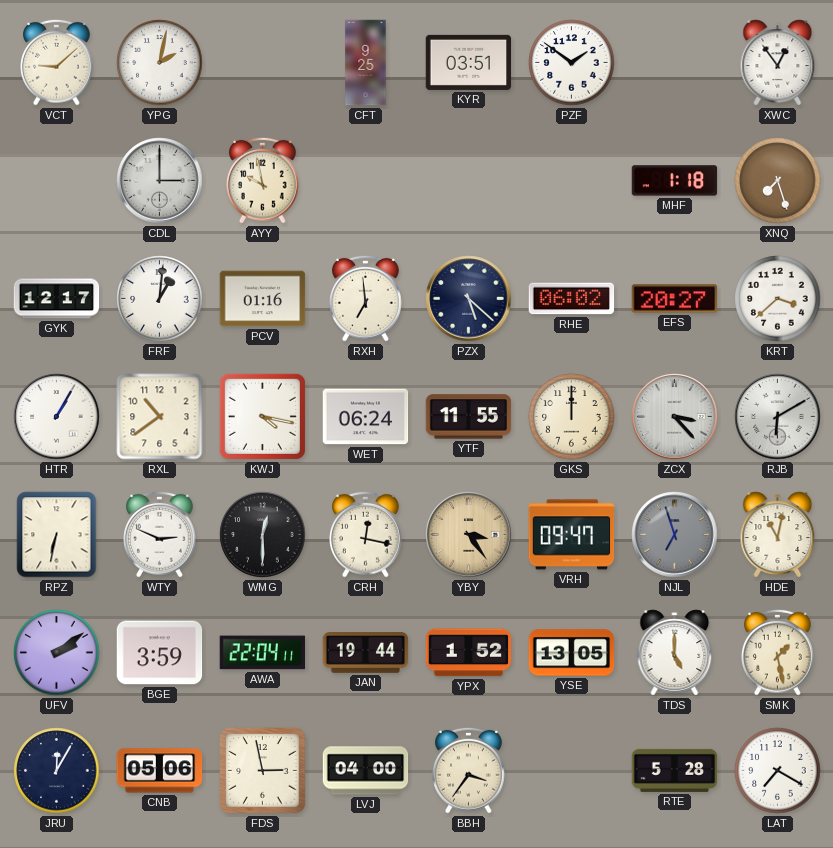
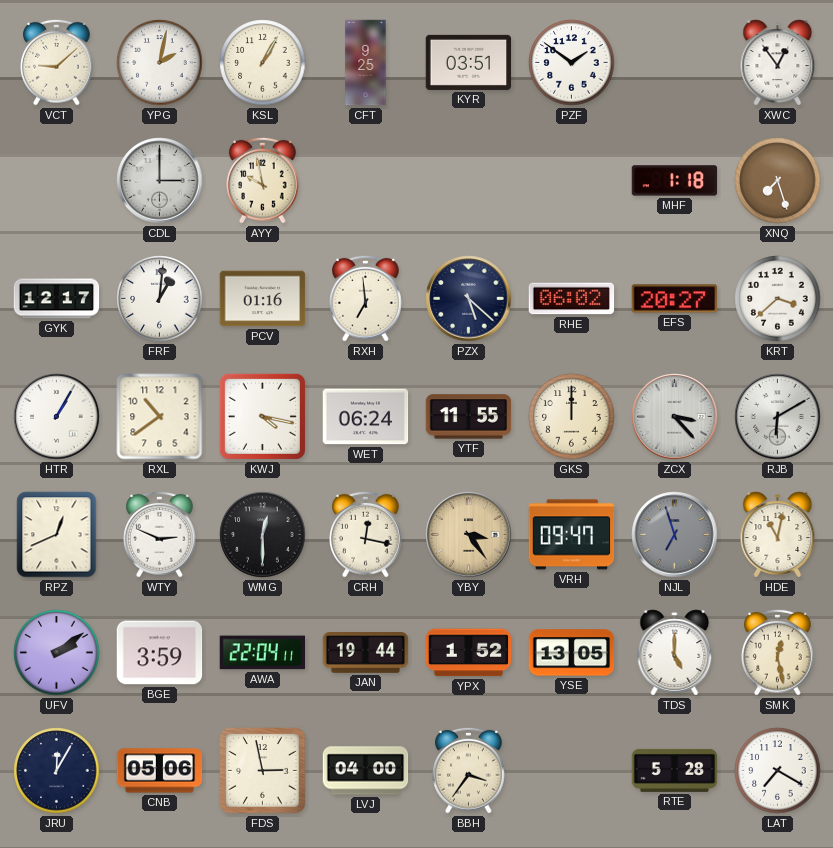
KSL: none -> 1:05 (263, 63)
RPZ: 6:32 -> 12:41 (57, 535)
SMK: 1:28 -> 12:28 (778, 652)
